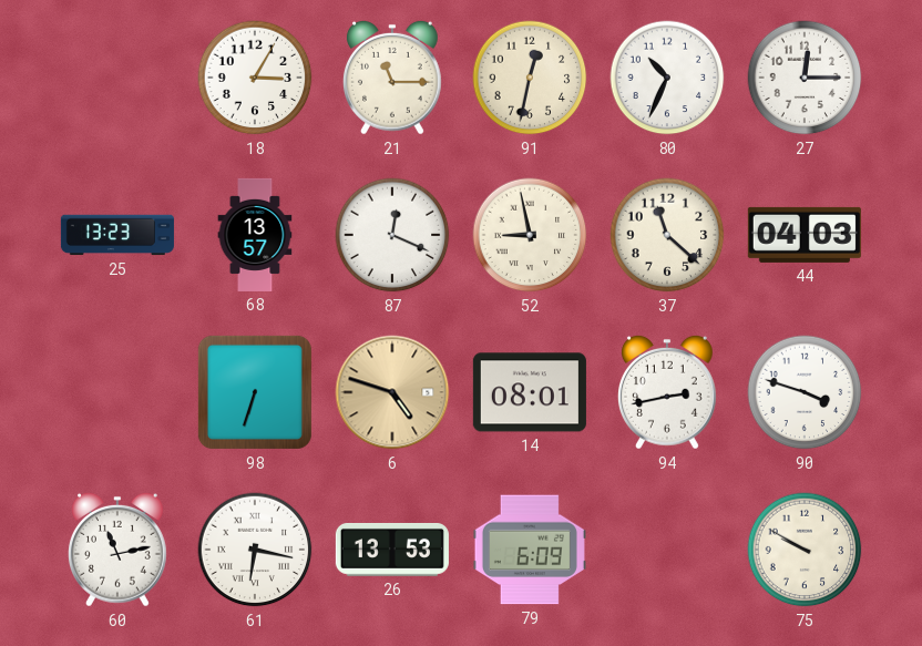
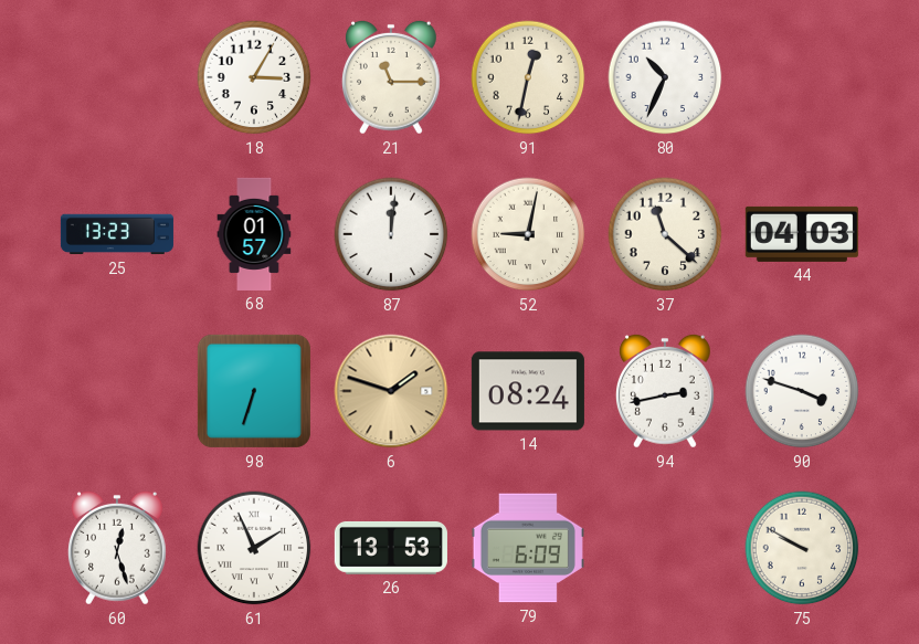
27: 12:15 -> none (805, 78)
68: 13:57 -> 01:57 (254, 234)
87: 12:19 -> 12:01 (391, 234)
52: 8:58 -> 9:02 (528, 234)
6: 4:48 -> 1:48 (391, 391)
14: 08:01 -> 08:24 (528, 391)
60: 11:13 -> 12:27 (117, 548)
61: 6:17 -> 1:56 (254, 548)
